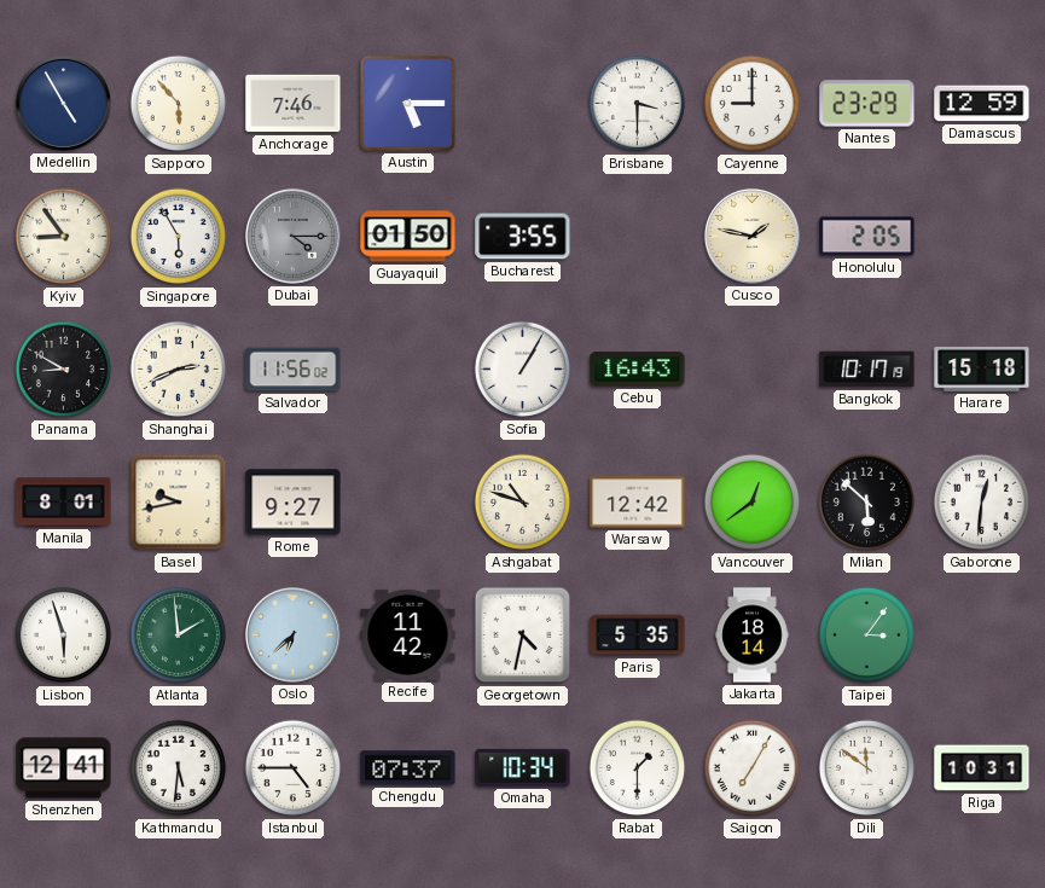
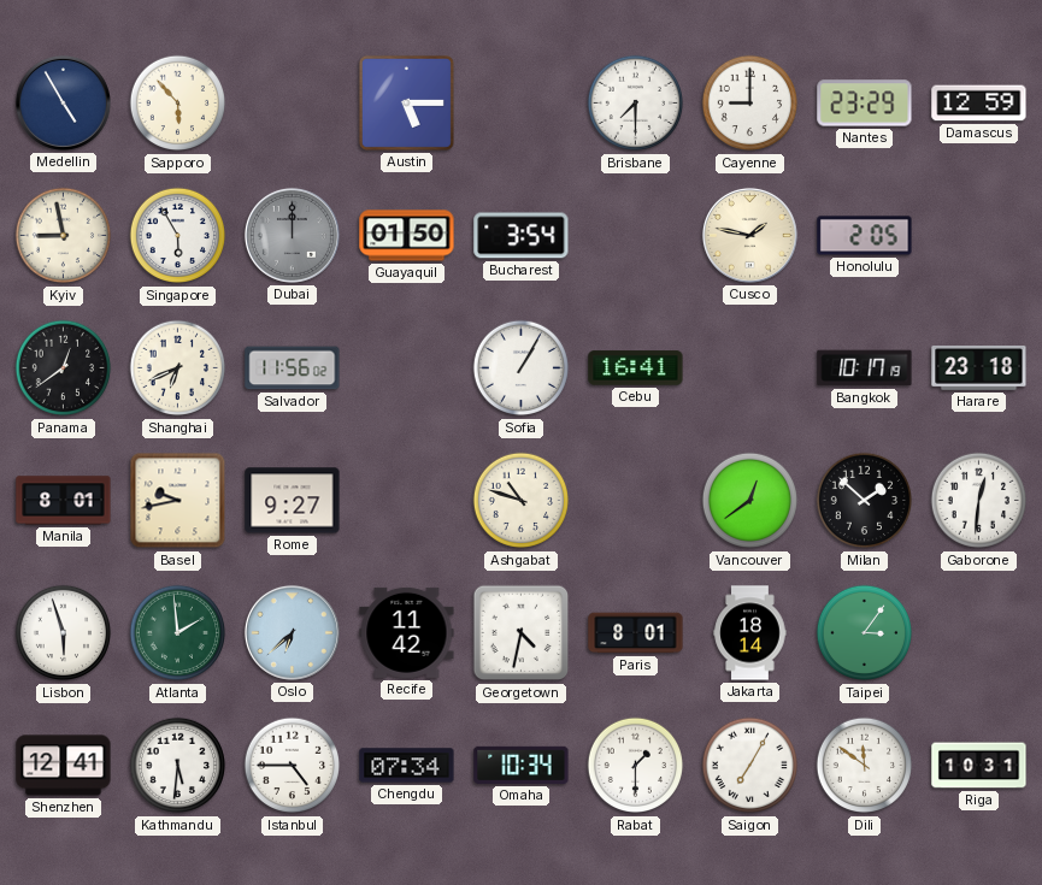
Anchorage: 7:46 -> none (294, 104)
Brisbane: 3:30 -> 7:30 (636, 104)
Kyiv: 8:54 -> 8:58 (64, 236)
Dubai: 4:15 -> 12:00 (292, 235)
Bucharest: 3:55 -> 3:54 (522, 236)
Panama: 8:50 -> 12:39 (64, 368)
Shanghai: 2:41 -> 6:41 (178, 368)
Cebu: 16:43 -> 16:41 (636, 368)
Harare: 15:18 -> 23:18 (979, 368)
Warsaw: 12:42 -> none (638, 503)
Milan: 5:52 -> 1:52 (865, 501)
Paris: 5:35 -> 8:01 (636, 633)
Chengdu: 07:37 -> 07:34 (407, 766)
